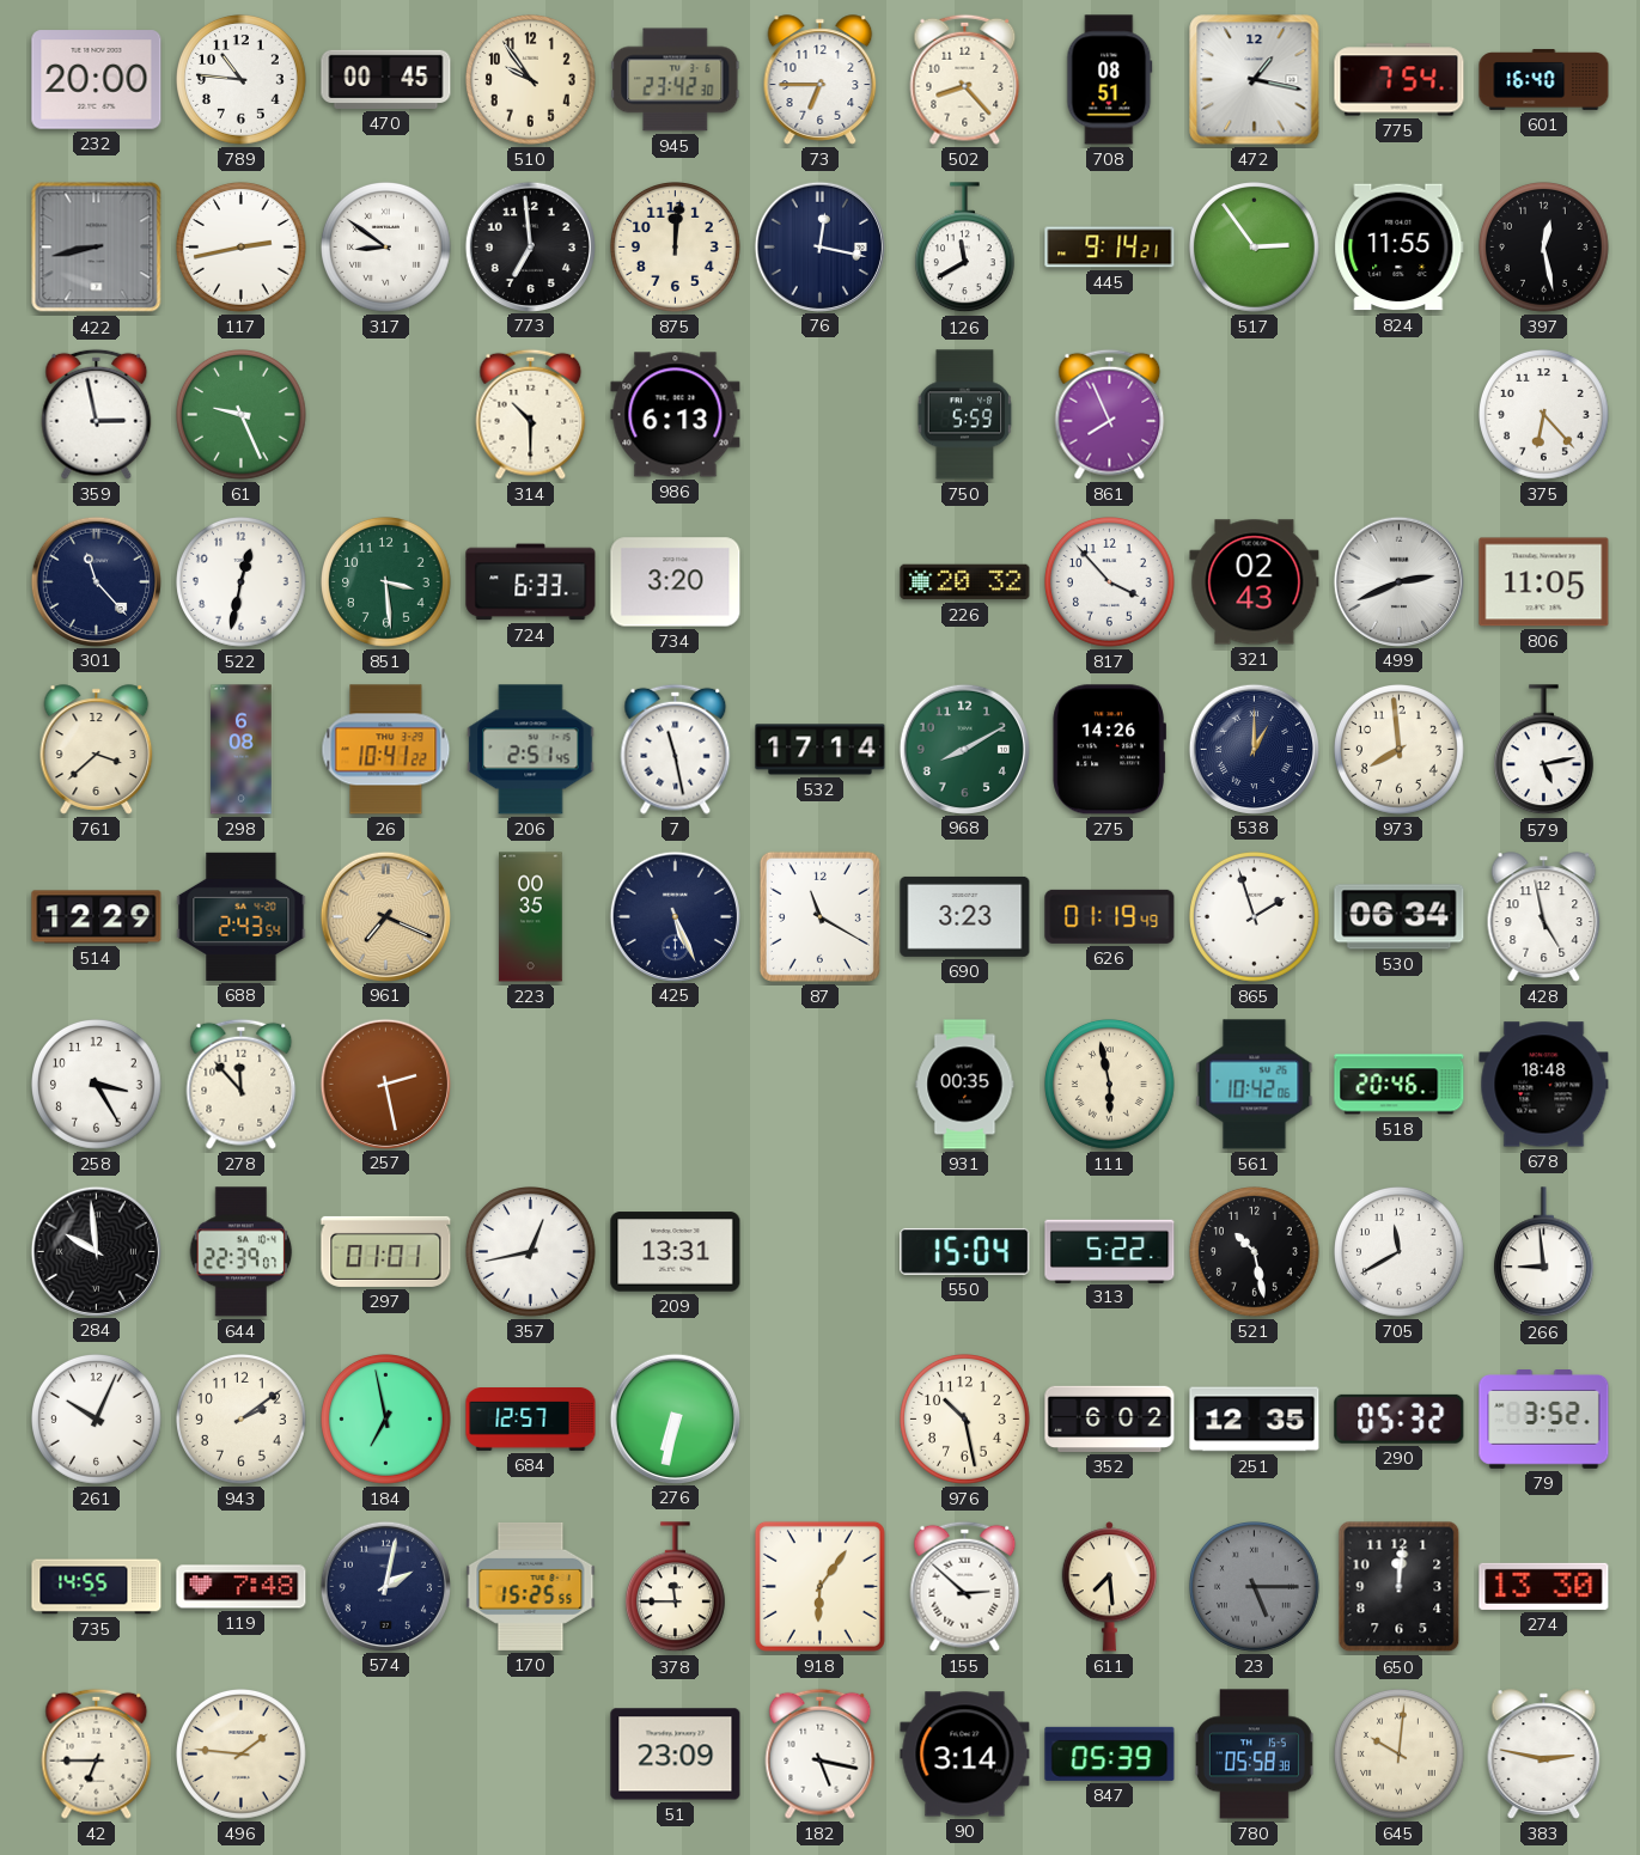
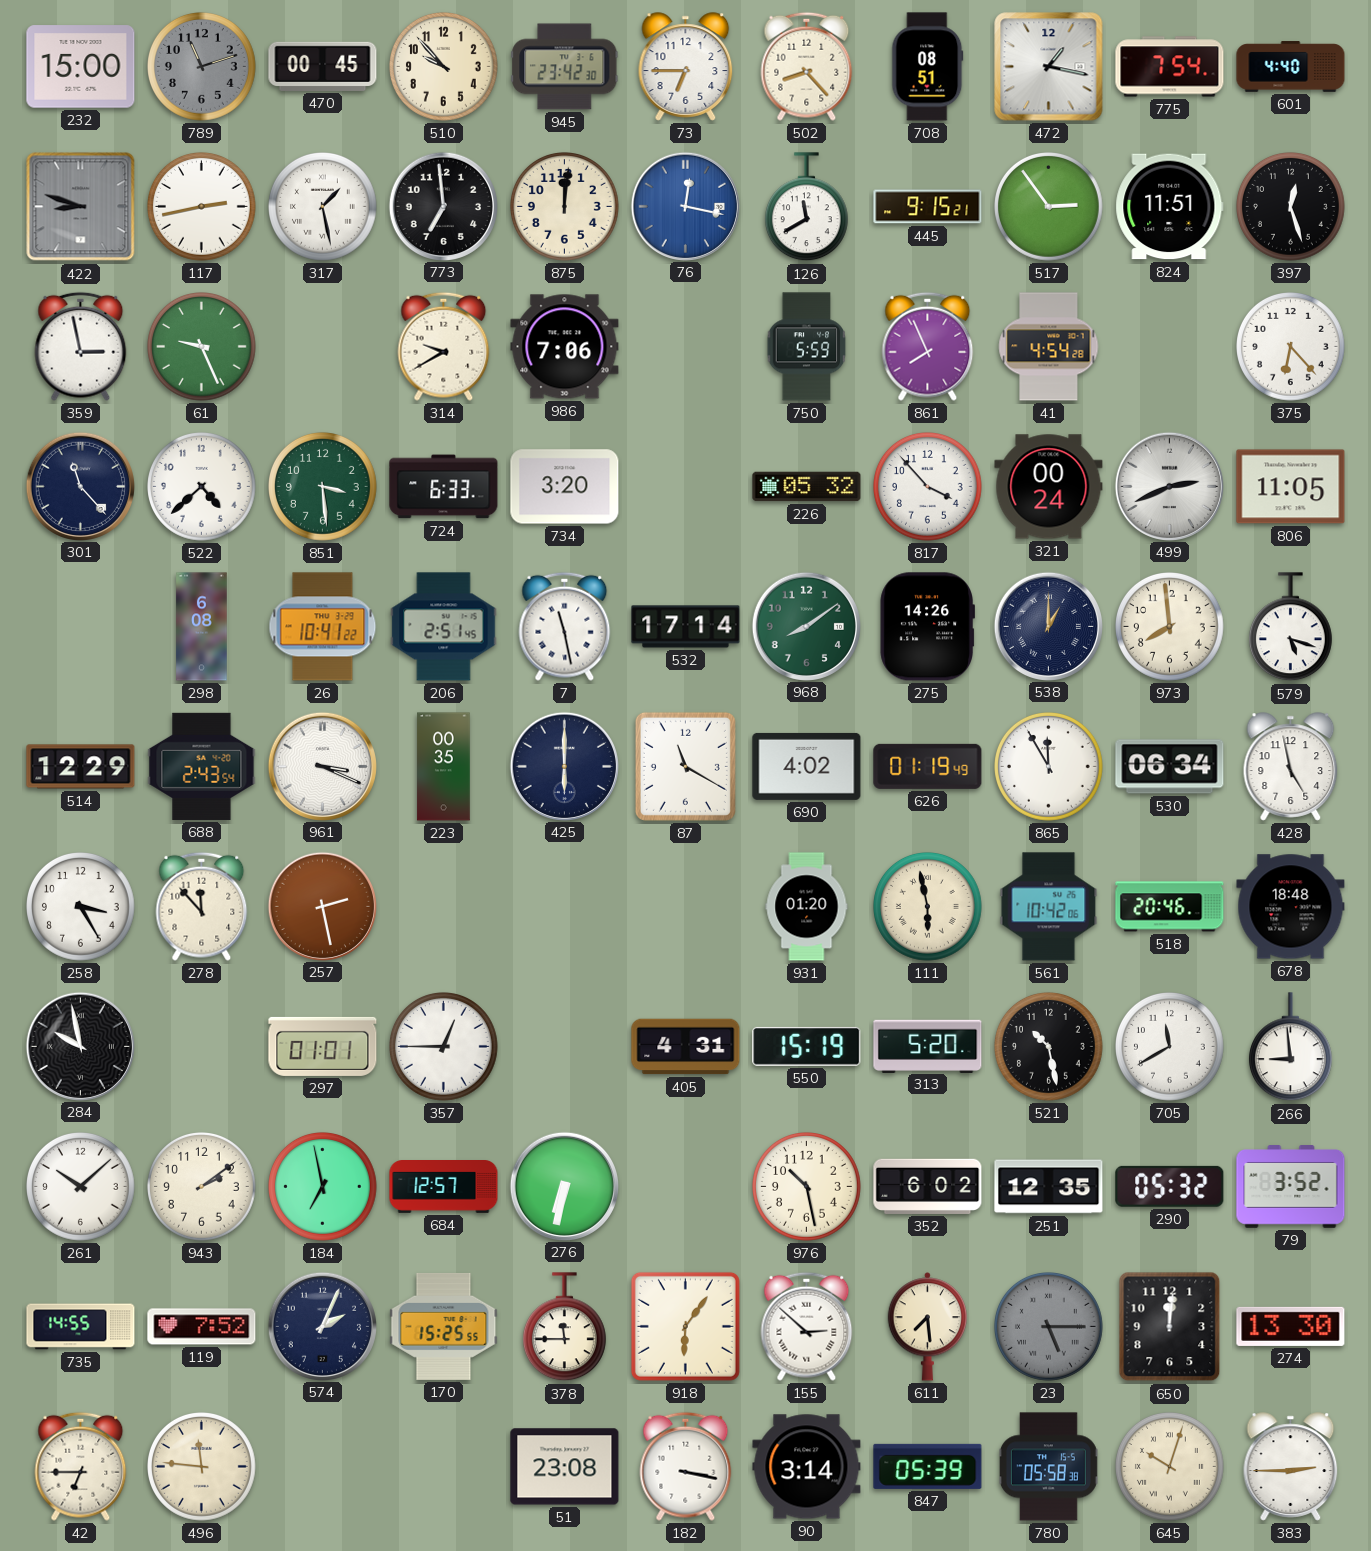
232: 20:00 -> 15:00 (81, 67)
789: 10:46 -> 11:12 (202, 67)
789 dial: white -> grey (202, 67)
510: 9:54 -> 9:53 (444, 67)
601: 16:40 -> 4:40 (1291, 67)
422: 8:43 -> 8:48 (81, 207)
317: 8:51 -> 1:28 (323, 207)
76 dial: navy -> blue (685, 206)
445: 9:14 -> 9:15 (928, 207)
824: 11:55 -> 11:51 (1170, 207)
397: 12:28 -> 12:27 (1291, 207)
314: 10:30 -> 9:40 (444, 346)
986: 6:13 -> 7:06 (565, 347)
41: none -> 4:54 (1049, 347)
522: 12:32 -> 4:38 (202, 487)
226: 20:32 -> 05:32 (807, 487)
321: 02:43 -> 00:24 (1049, 487)
761: 3:38 -> none (97, 750)
968: 8:10 -> 8:09 (806, 626)
579: 5:13 -> 5:18 (1290, 627)
961: 7:19 -> 3:19 (322, 766)
961 dial: champagne -> white (322, 766)
425: 5:26 -> 6:00 (564, 766)
690: 3:23 -> 4:02 (807, 766)
865: 1:57 -> 11:55 (1049, 767)
931: 00:35 -> 01:20 (807, 907)
284: 9:59 -> 9:58 (80, 1046)
644: 22:39 -> none (242, 1252)
357: 12:43 -> 12:45 (444, 1047)
209: 13:31 -> none (676, 1252)
405: none -> 4:31 (686, 1047)
550: 15:04 -> 15:19 (807, 1046)
313: 5:22 -> 5:20 (928, 1046)
261: 10:04 -> 10:08 (81, 1187)
119: 7:48 -> 7:52 (202, 1327)
574: 2:02 -> 2:04 (322, 1326)
496: 1:46 -> 11:46 (202, 1467)
51: 23:09 -> 23:08 (565, 1467)
182: 5:17 -> 3:17 (686, 1466)
645: 10:01 -> 10:03 (1170, 1467)
383: 2:47 -> 2:45 (1291, 1467)
